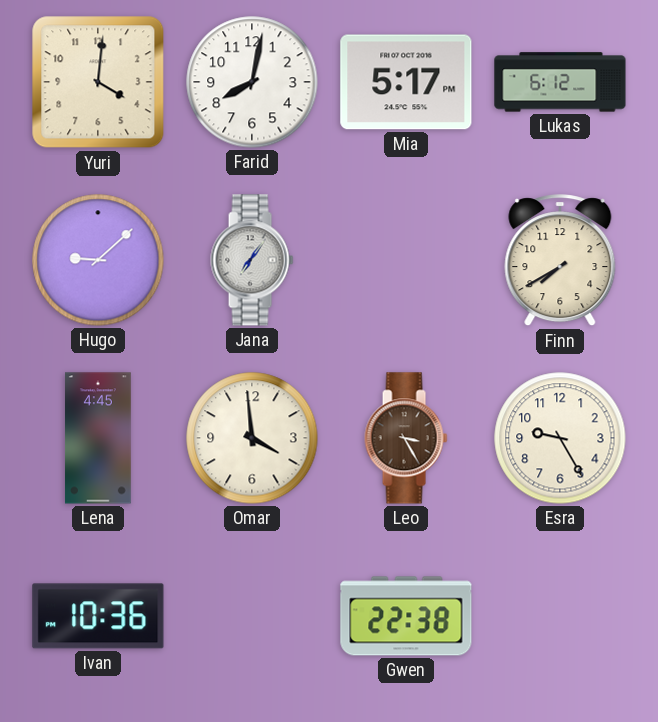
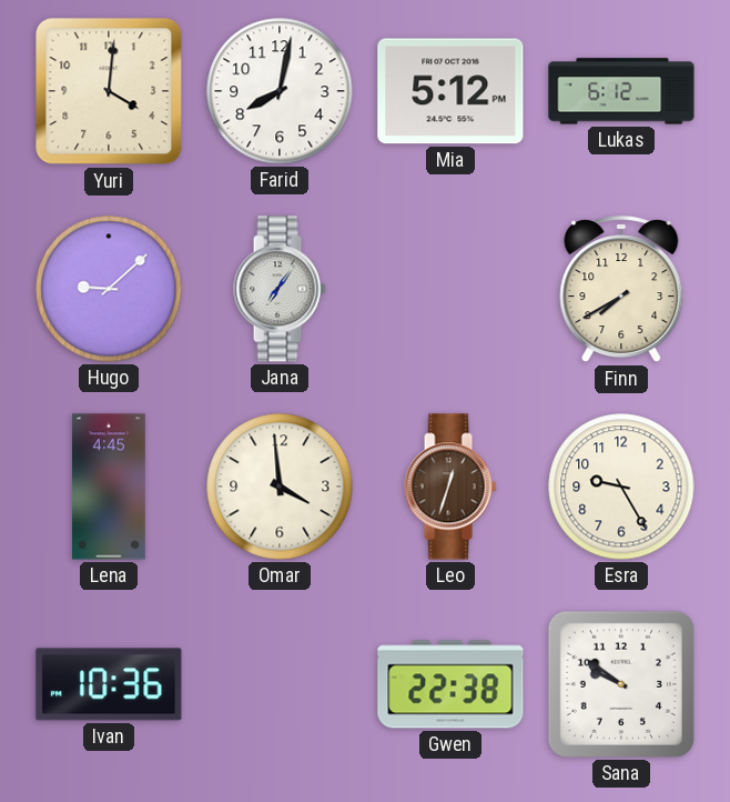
Mia: 5:17 -> 5:12 (450, 91)
Leo: 3:25 -> 12:33 (450, 487)
Sana: none -> 9:51 (621, 684)
